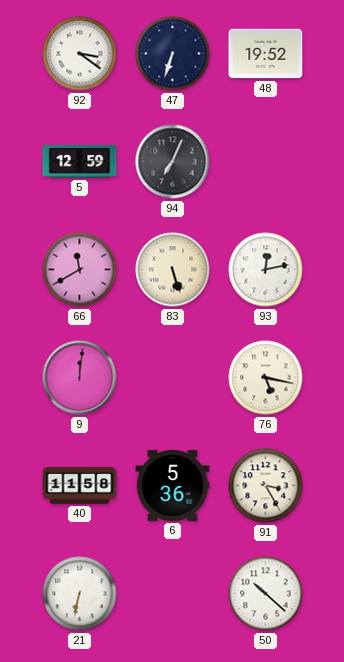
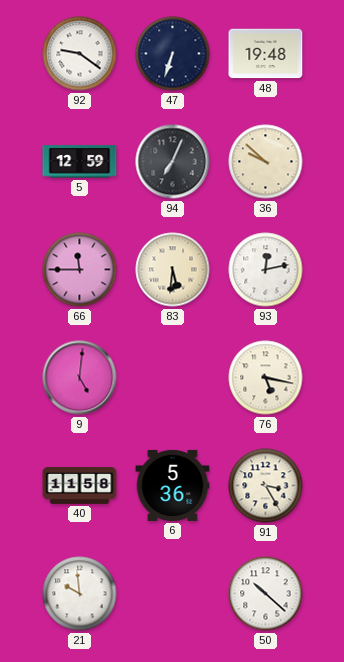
92: 3:21 -> 9:21 (80, 54)
48: 19:52 -> 19:48 (266, 54)
36: none -> 9:52 (266, 162)
66: 11:40 -> 11:45 (80, 270)
83: 5:27 -> 5:31 (173, 270)
9: 12:01 -> 5:01 (80, 378)
21: 6:32 -> 9:59 (80, 594)
